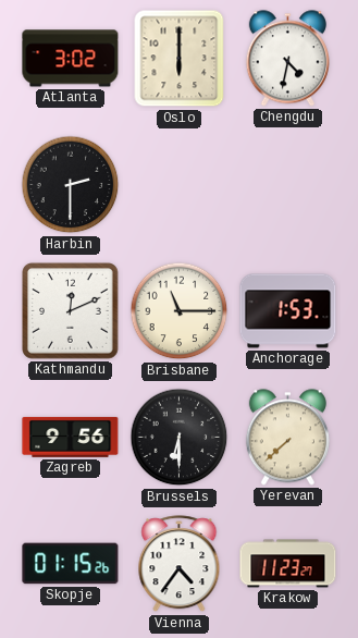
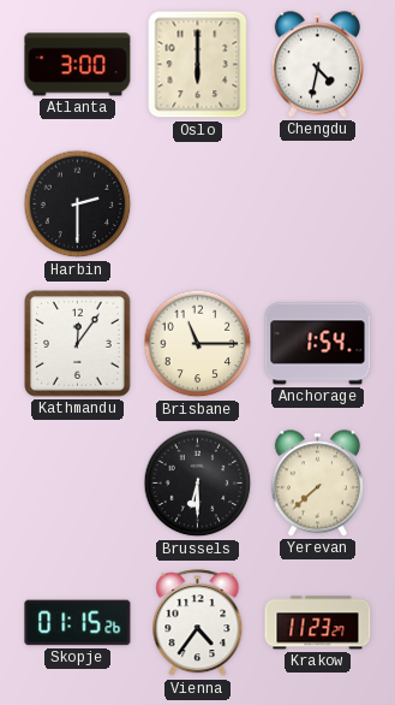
Atlanta: 3:02 -> 3:00 (78, 65)
Kathmandu: 12:11 -> 12:06 (78, 344)
Anchorage: 1:53 -> 1:54 (318, 344)
Zagreb: 9:56 -> none (71, 437)
